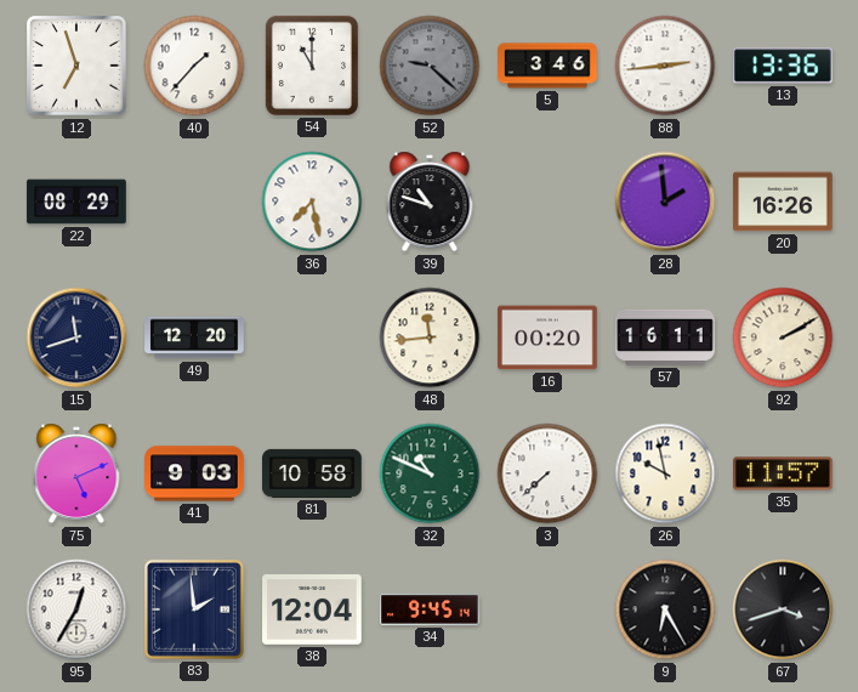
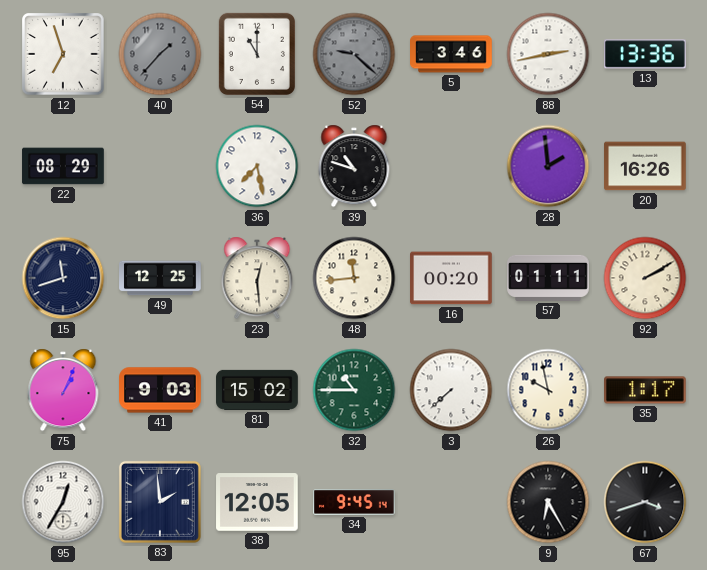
40 dial: white -> grey (160, 54)
88: 2:44 -> 2:43 (548, 54)
49: 12:20 -> 12:25 (160, 278)
23: none -> 12:29 (257, 278)
57: 16:11 -> 01:11 (548, 278)
75: 5:11 -> 1:04 (63, 390)
81: 10:58 -> 15:02 (257, 390)
32: 10:49 -> 10:45 (354, 390)
35: 11:57 -> 1:17 (646, 390)
38: 12:04 -> 12:05 (257, 502)
